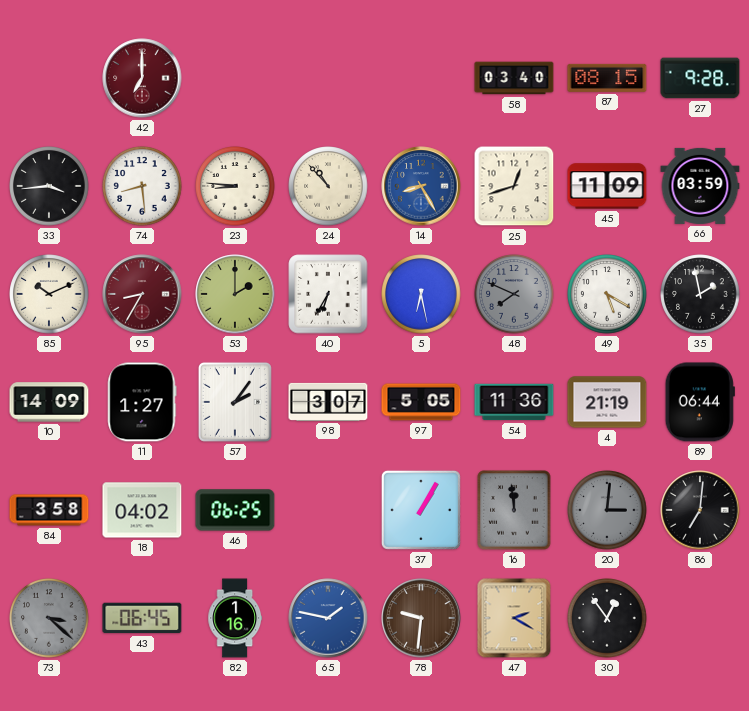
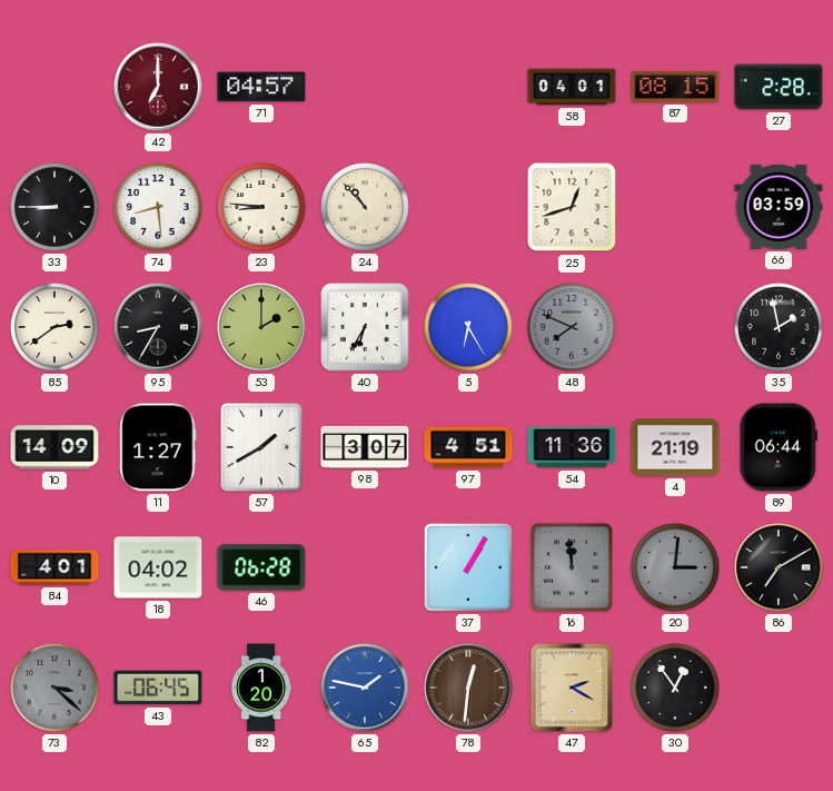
71: none -> 04:57 (261, 87)
58: 03:40 -> 04:01 (572, 87)
27: 9:28 -> 2:28 (779, 87)
33: 3:44 -> 8:45 (54, 207)
14: 8:25 -> none (421, 186)
45: 11:09 -> none (607, 186)
85: 10:11 -> 2:39 (54, 327)
95 dial: burgundy -> black (158, 327)
5: 6:28 -> 6:25 (468, 327)
49: 5:20 -> none (607, 294)
57: 2:06 -> 1:40 (261, 447)
97: 5:05 -> 4:51 (468, 447)
84: 3:58 -> 4:01 (54, 567)
46: 06:25 -> 06:28 (261, 567)
86: 7:01 -> 7:10 (779, 567)
82: 1:16 -> 1:20 (261, 688)
78: 9:31 -> 12:31 (468, 688)
